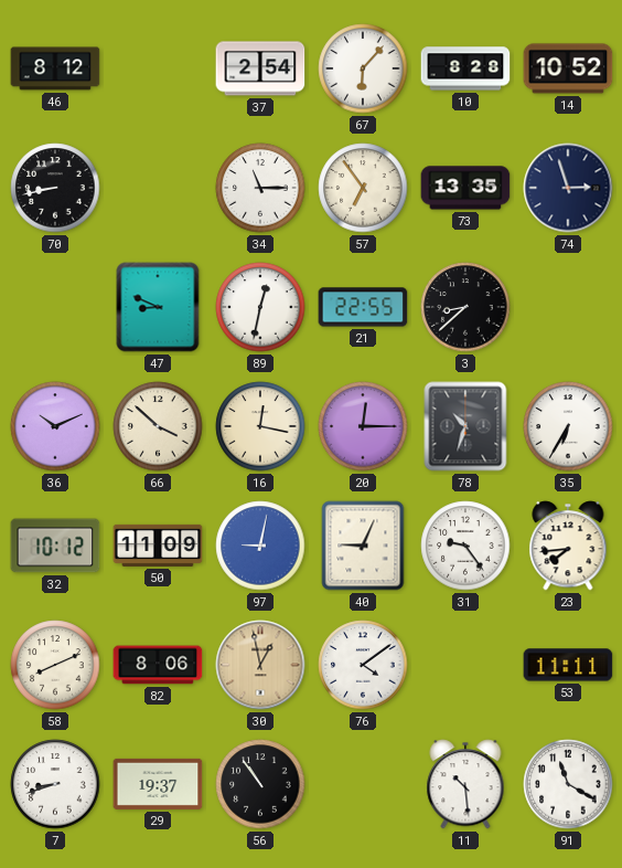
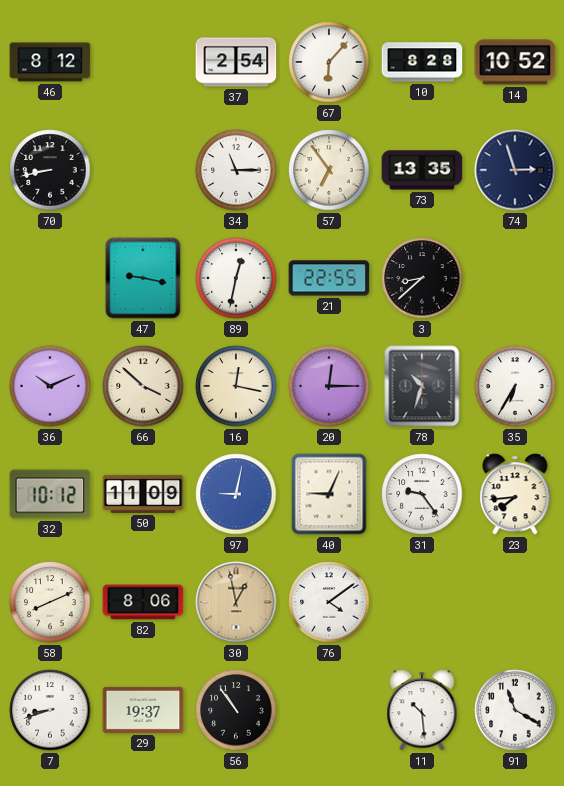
47: 8:49 -> 9:17 (143, 278)
53: 11:11 -> none (568, 665)
